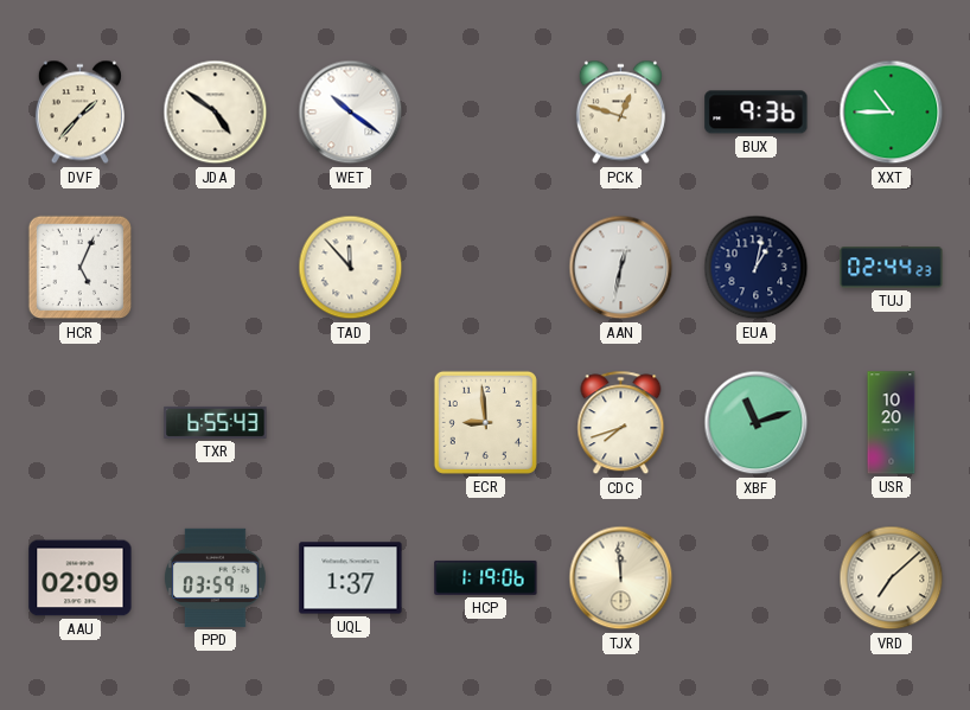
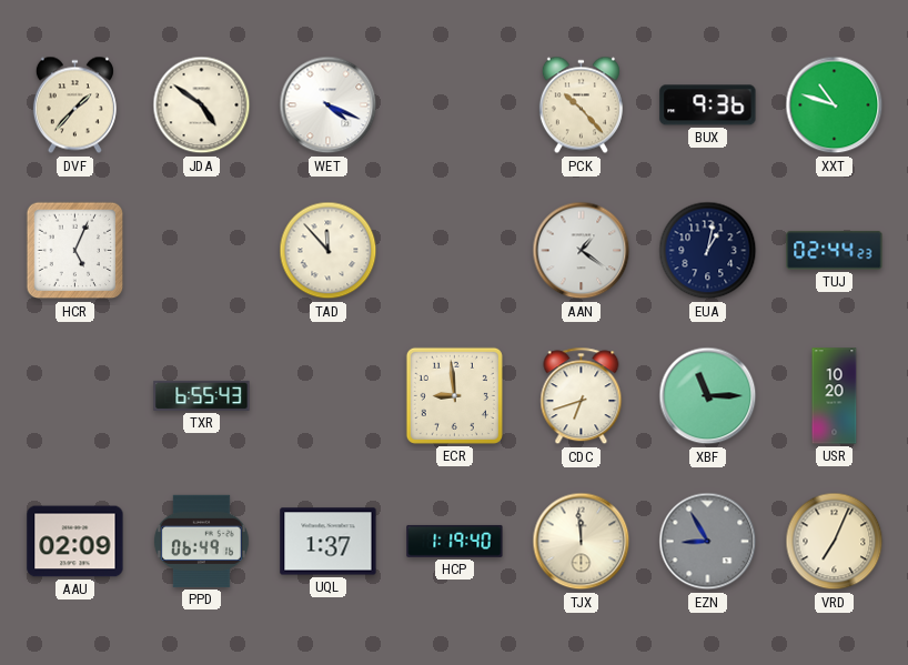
WET: 10:21 -> 4:19 (329, 105)
PCK: 12:48 -> 10:23 (581, 105)
XXT: 10:45 -> 10:48 (835, 105)
AAN: 12:32 -> 1:21 (582, 251)
CDC: 7:42 -> 6:42 (582, 396)
XBF: 11:12 -> 11:15 (708, 396)
PPD: 03:59 -> 06:49 (201, 541)
HCP: 1:19:06 -> 1:19:40 (455, 541)
EZN: none -> 8:55 (708, 542)
VRD: 7:08 -> 7:04 (835, 542)
